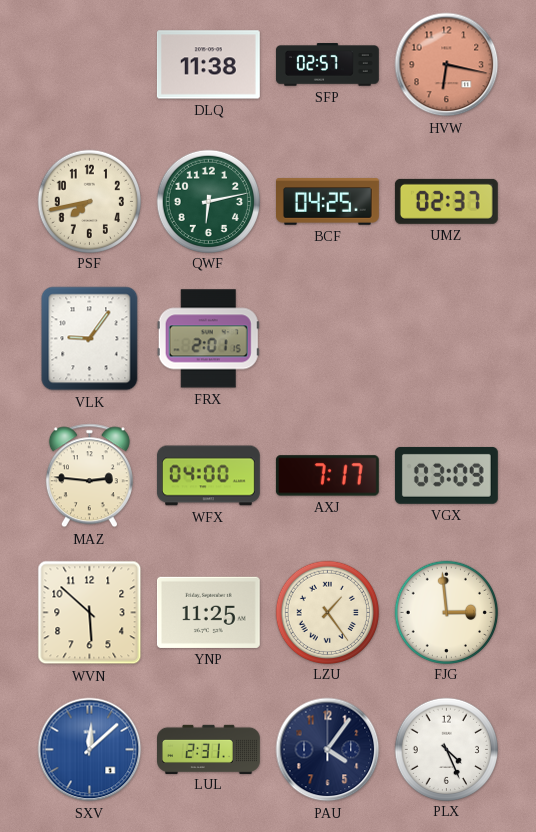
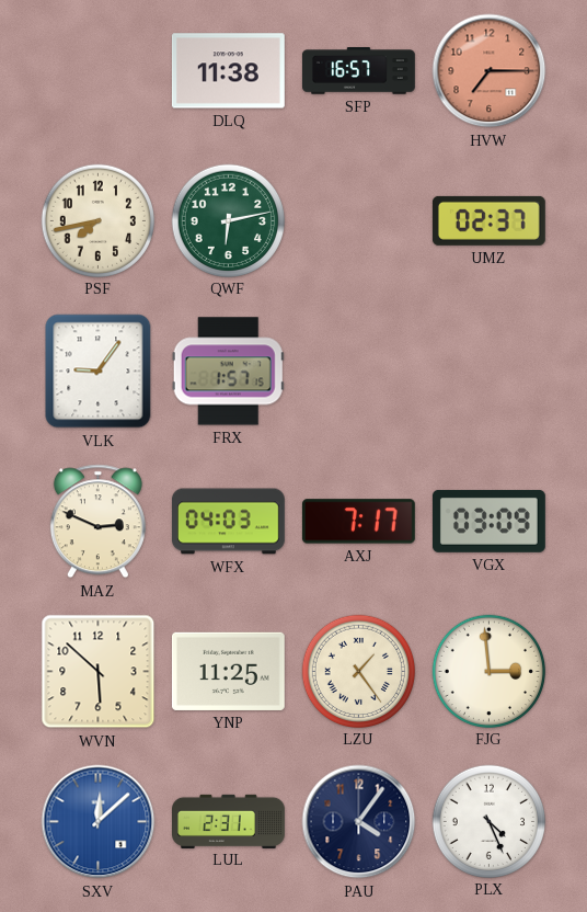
SFP: 02:57 -> 16:57 (358, 71)
HVW: 6:17 -> 7:15 (490, 71)
BCF: 04:25 -> none (328, 202)
FRX: 2:01 -> 1:57 (228, 372)
MAZ: 2:46 -> 2:49 (97, 522)
WFX: 04:00 -> 04:03 (228, 522)
